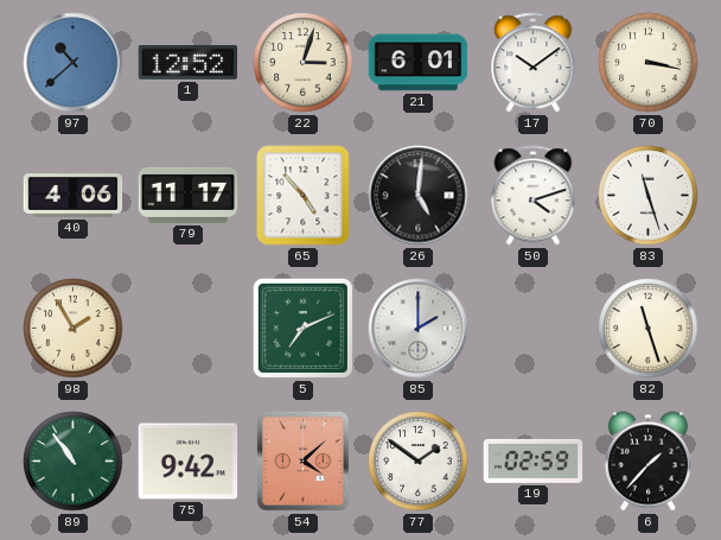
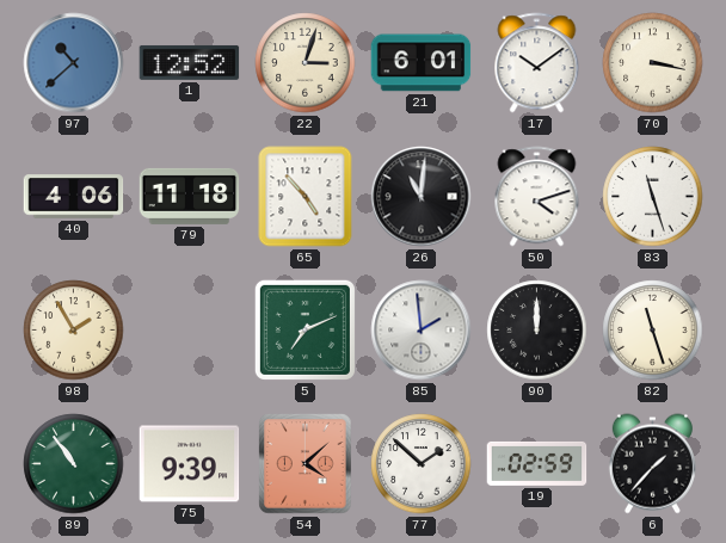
79: 11:17 -> 11:18 (190, 196)
26: 5:01 -> 11:01 (422, 197)
85: 2:00 -> 1:59 (422, 331)
90: none -> 12:00 (537, 331)
75: 9:42 -> 9:39 (190, 464)
77: 1:51 -> 1:52 (422, 464)
